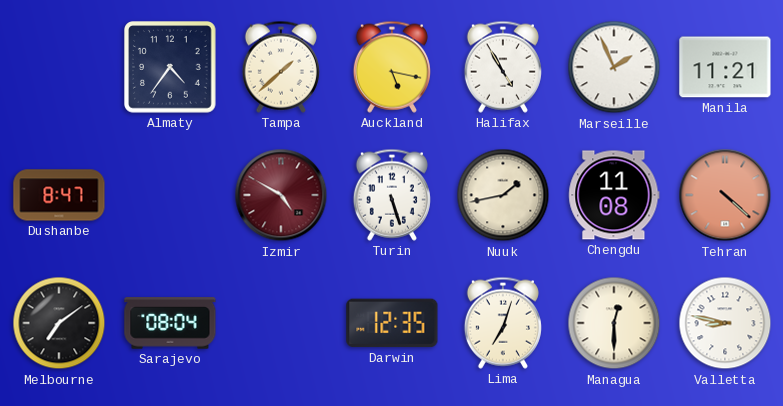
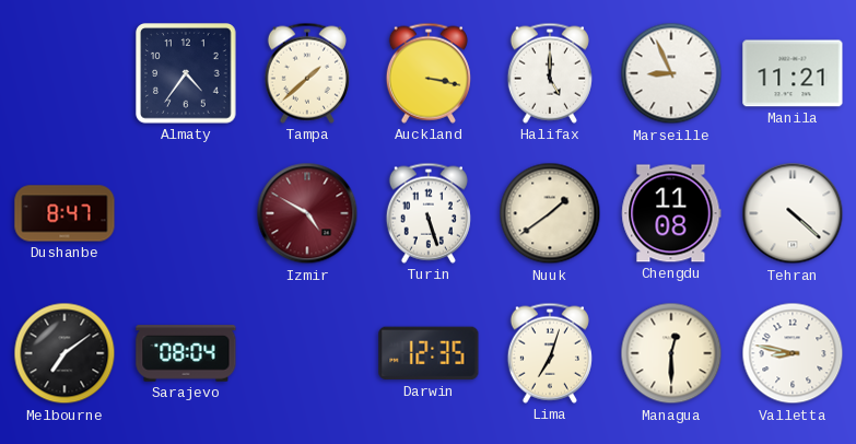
Auckland: 5:17 -> 3:17 (429, 73)
Halifax: 4:55 -> 5:00 (550, 73)
Marseille: 1:56 -> 8:56 (671, 73)
Nuuk: 1:43 -> 1:39 (550, 213)
Tehran dial: salmon -> white (793, 213)
